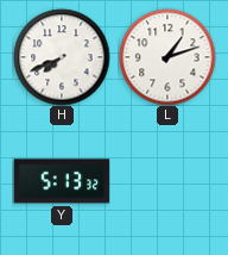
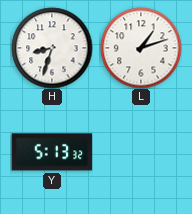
H: 7:41 -> 8:33 (52, 48)
